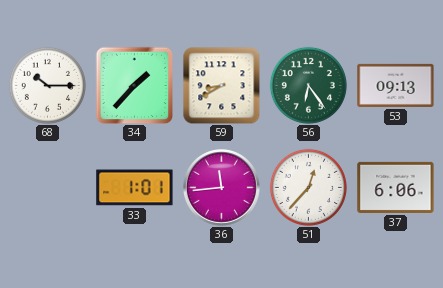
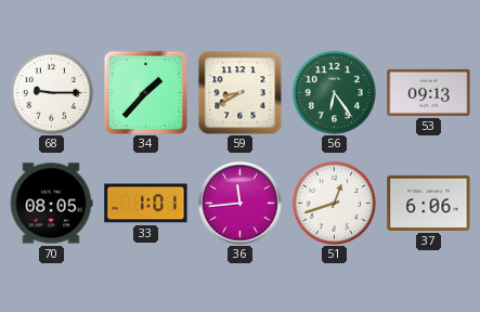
68: 10:15 -> 9:15 (51, 92)
70: none -> 08:05 (51, 204)
51: 12:37 -> 12:42 (334, 203)
